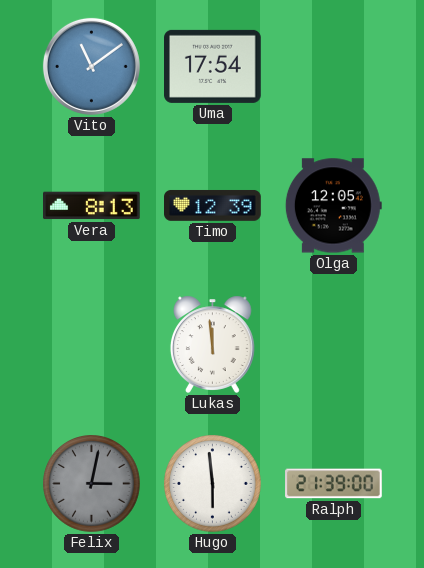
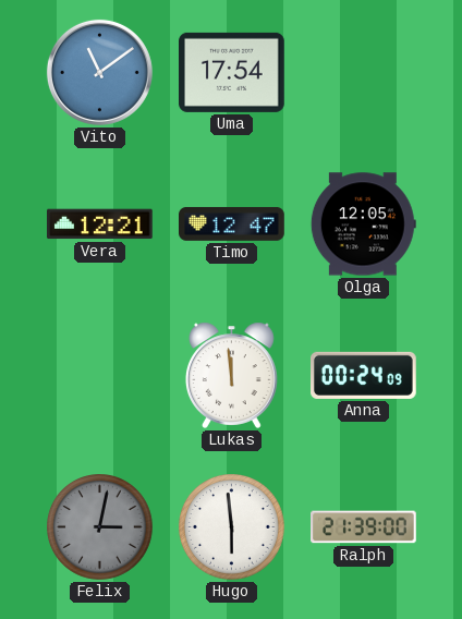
Vera: 8:13 -> 12:21 (100, 224)
Timo: 12:39 -> 12:47 (232, 223)
Anna: none -> 00:24 (364, 375)
